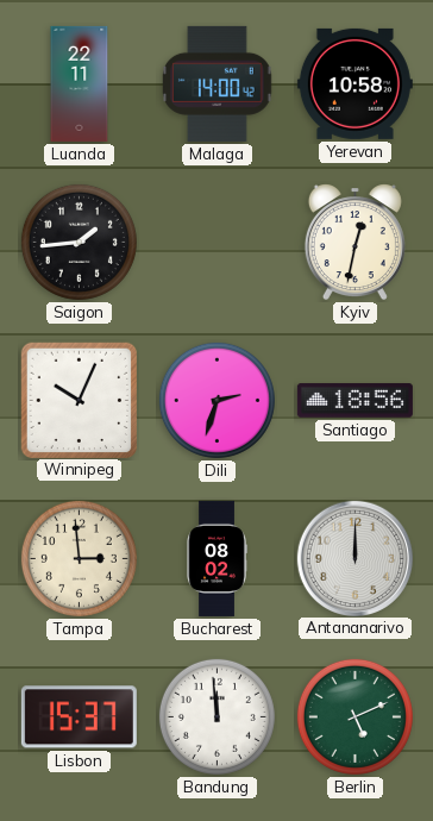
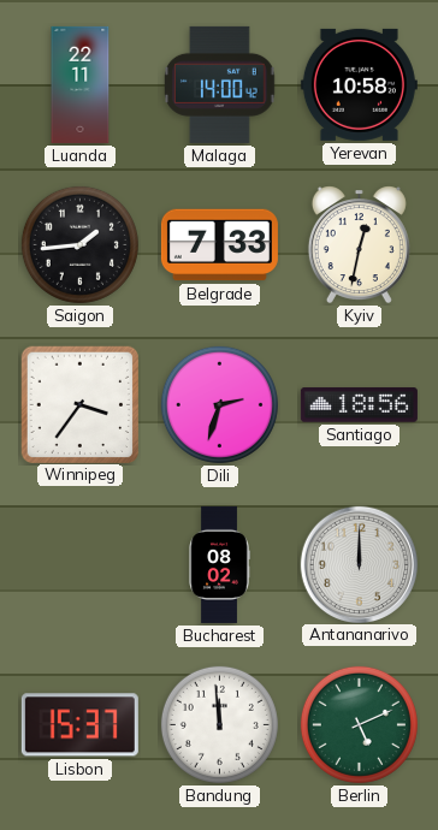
Belgrade: none -> 7:33 (219, 245)
Winnipeg: 10:04 -> 3:36 (79, 404)
Tampa: 2:59 -> none (79, 558)
